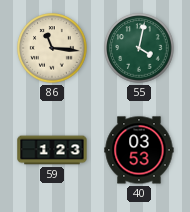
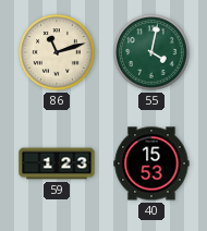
86: 11:16 -> 11:12 (57, 52)
40: 03:53 -> 15:53 (151, 163)
